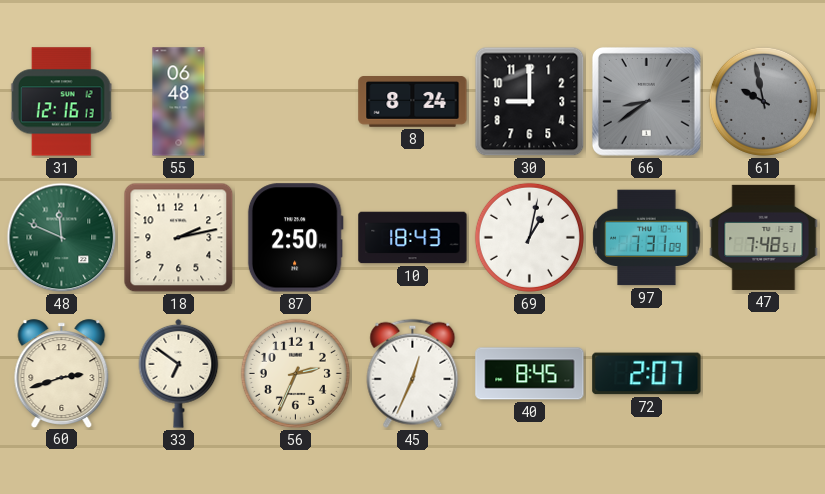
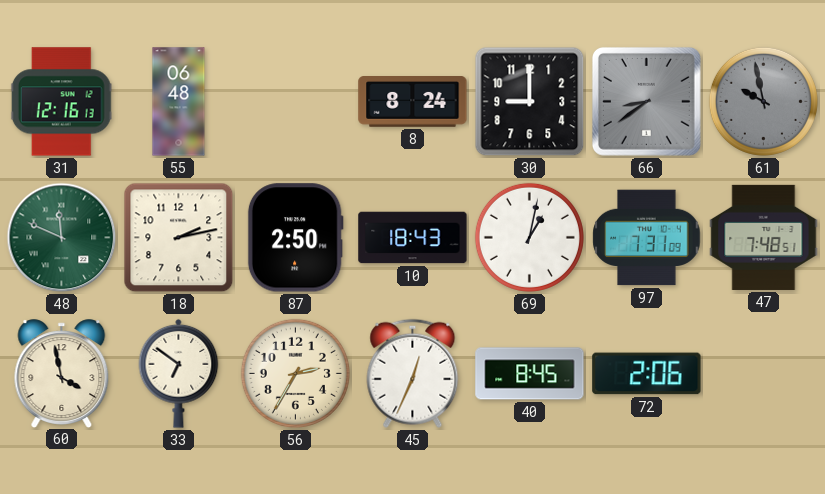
60: 2:42 -> 3:58 (62, 373)
56: 2:34 -> 2:35 (295, 373)
72: 2:07 -> 2:06 (647, 374)
